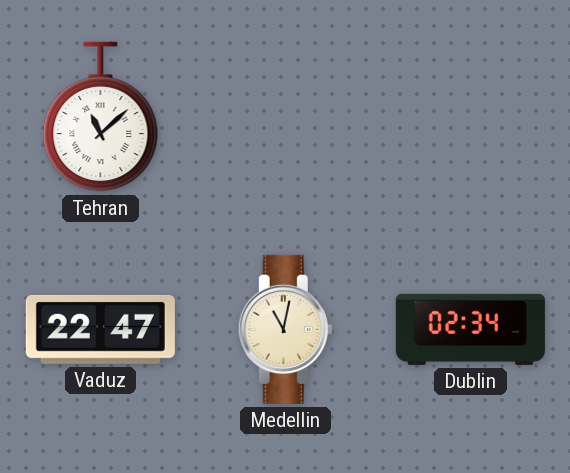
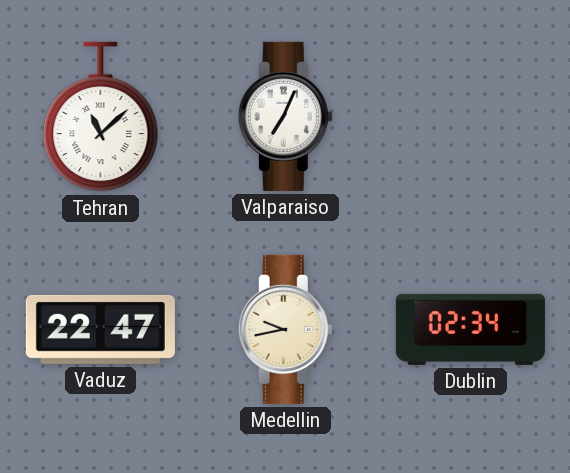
Valparaiso: none -> 7:04 (285, 116)
Medellin: 11:02 -> 9:43 (285, 329)
